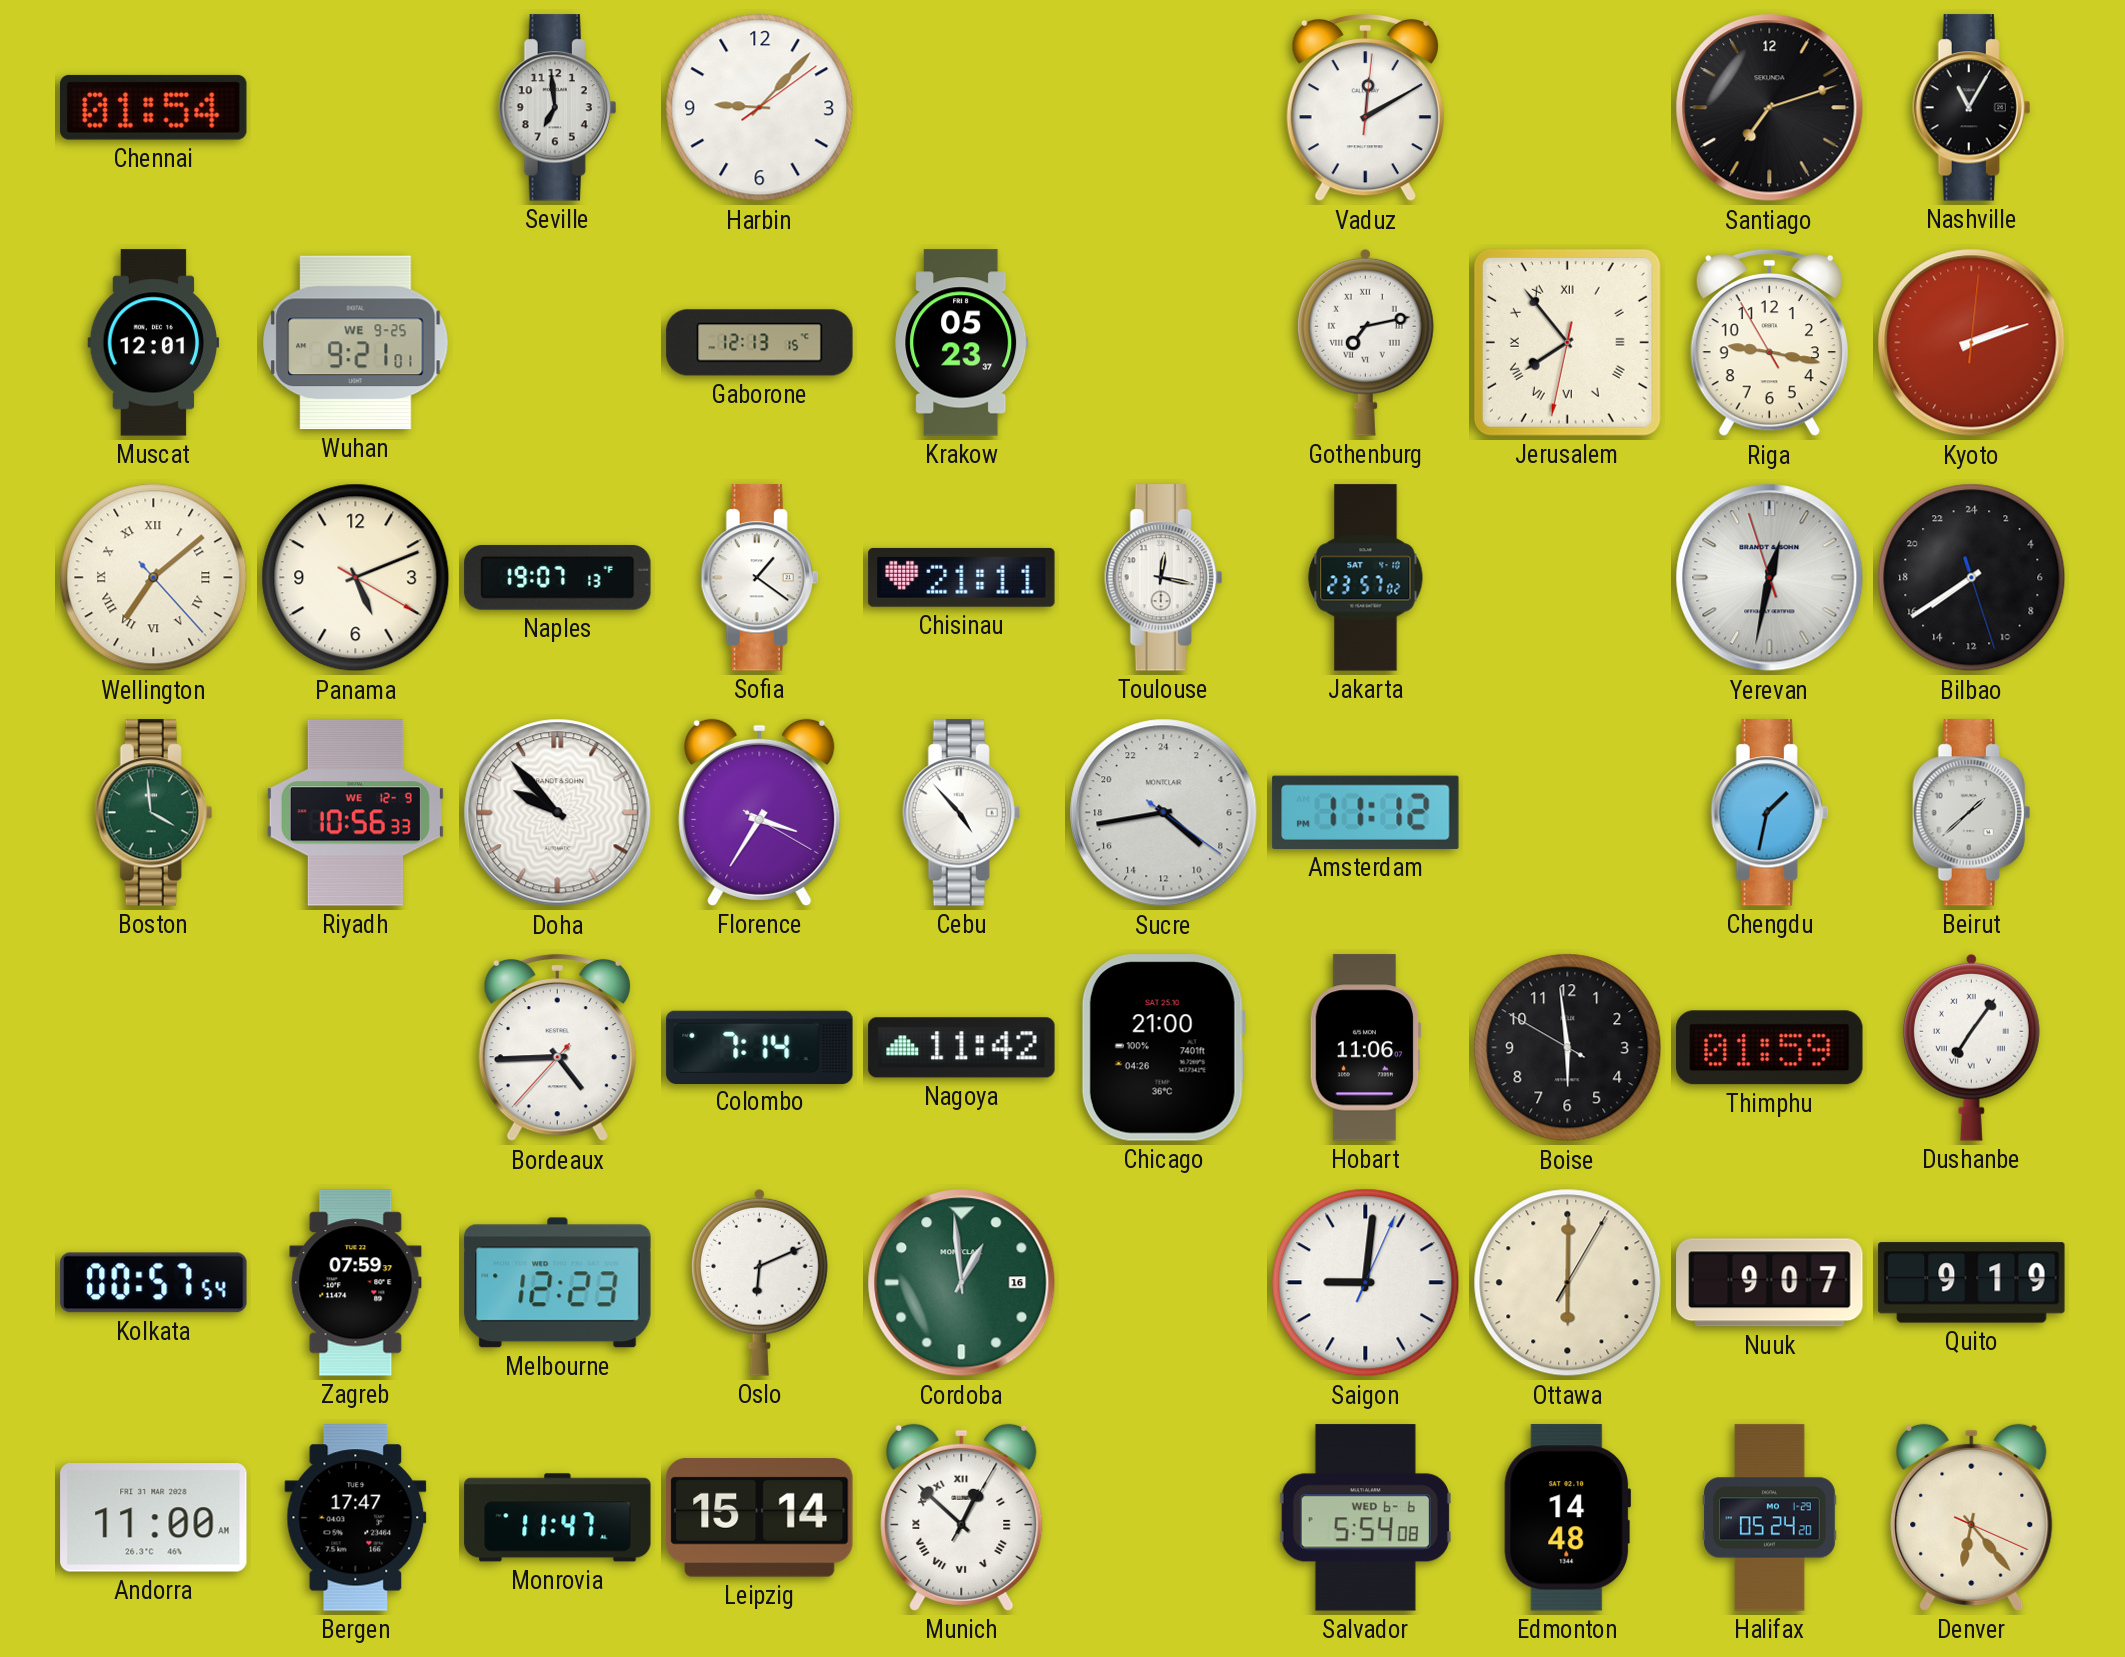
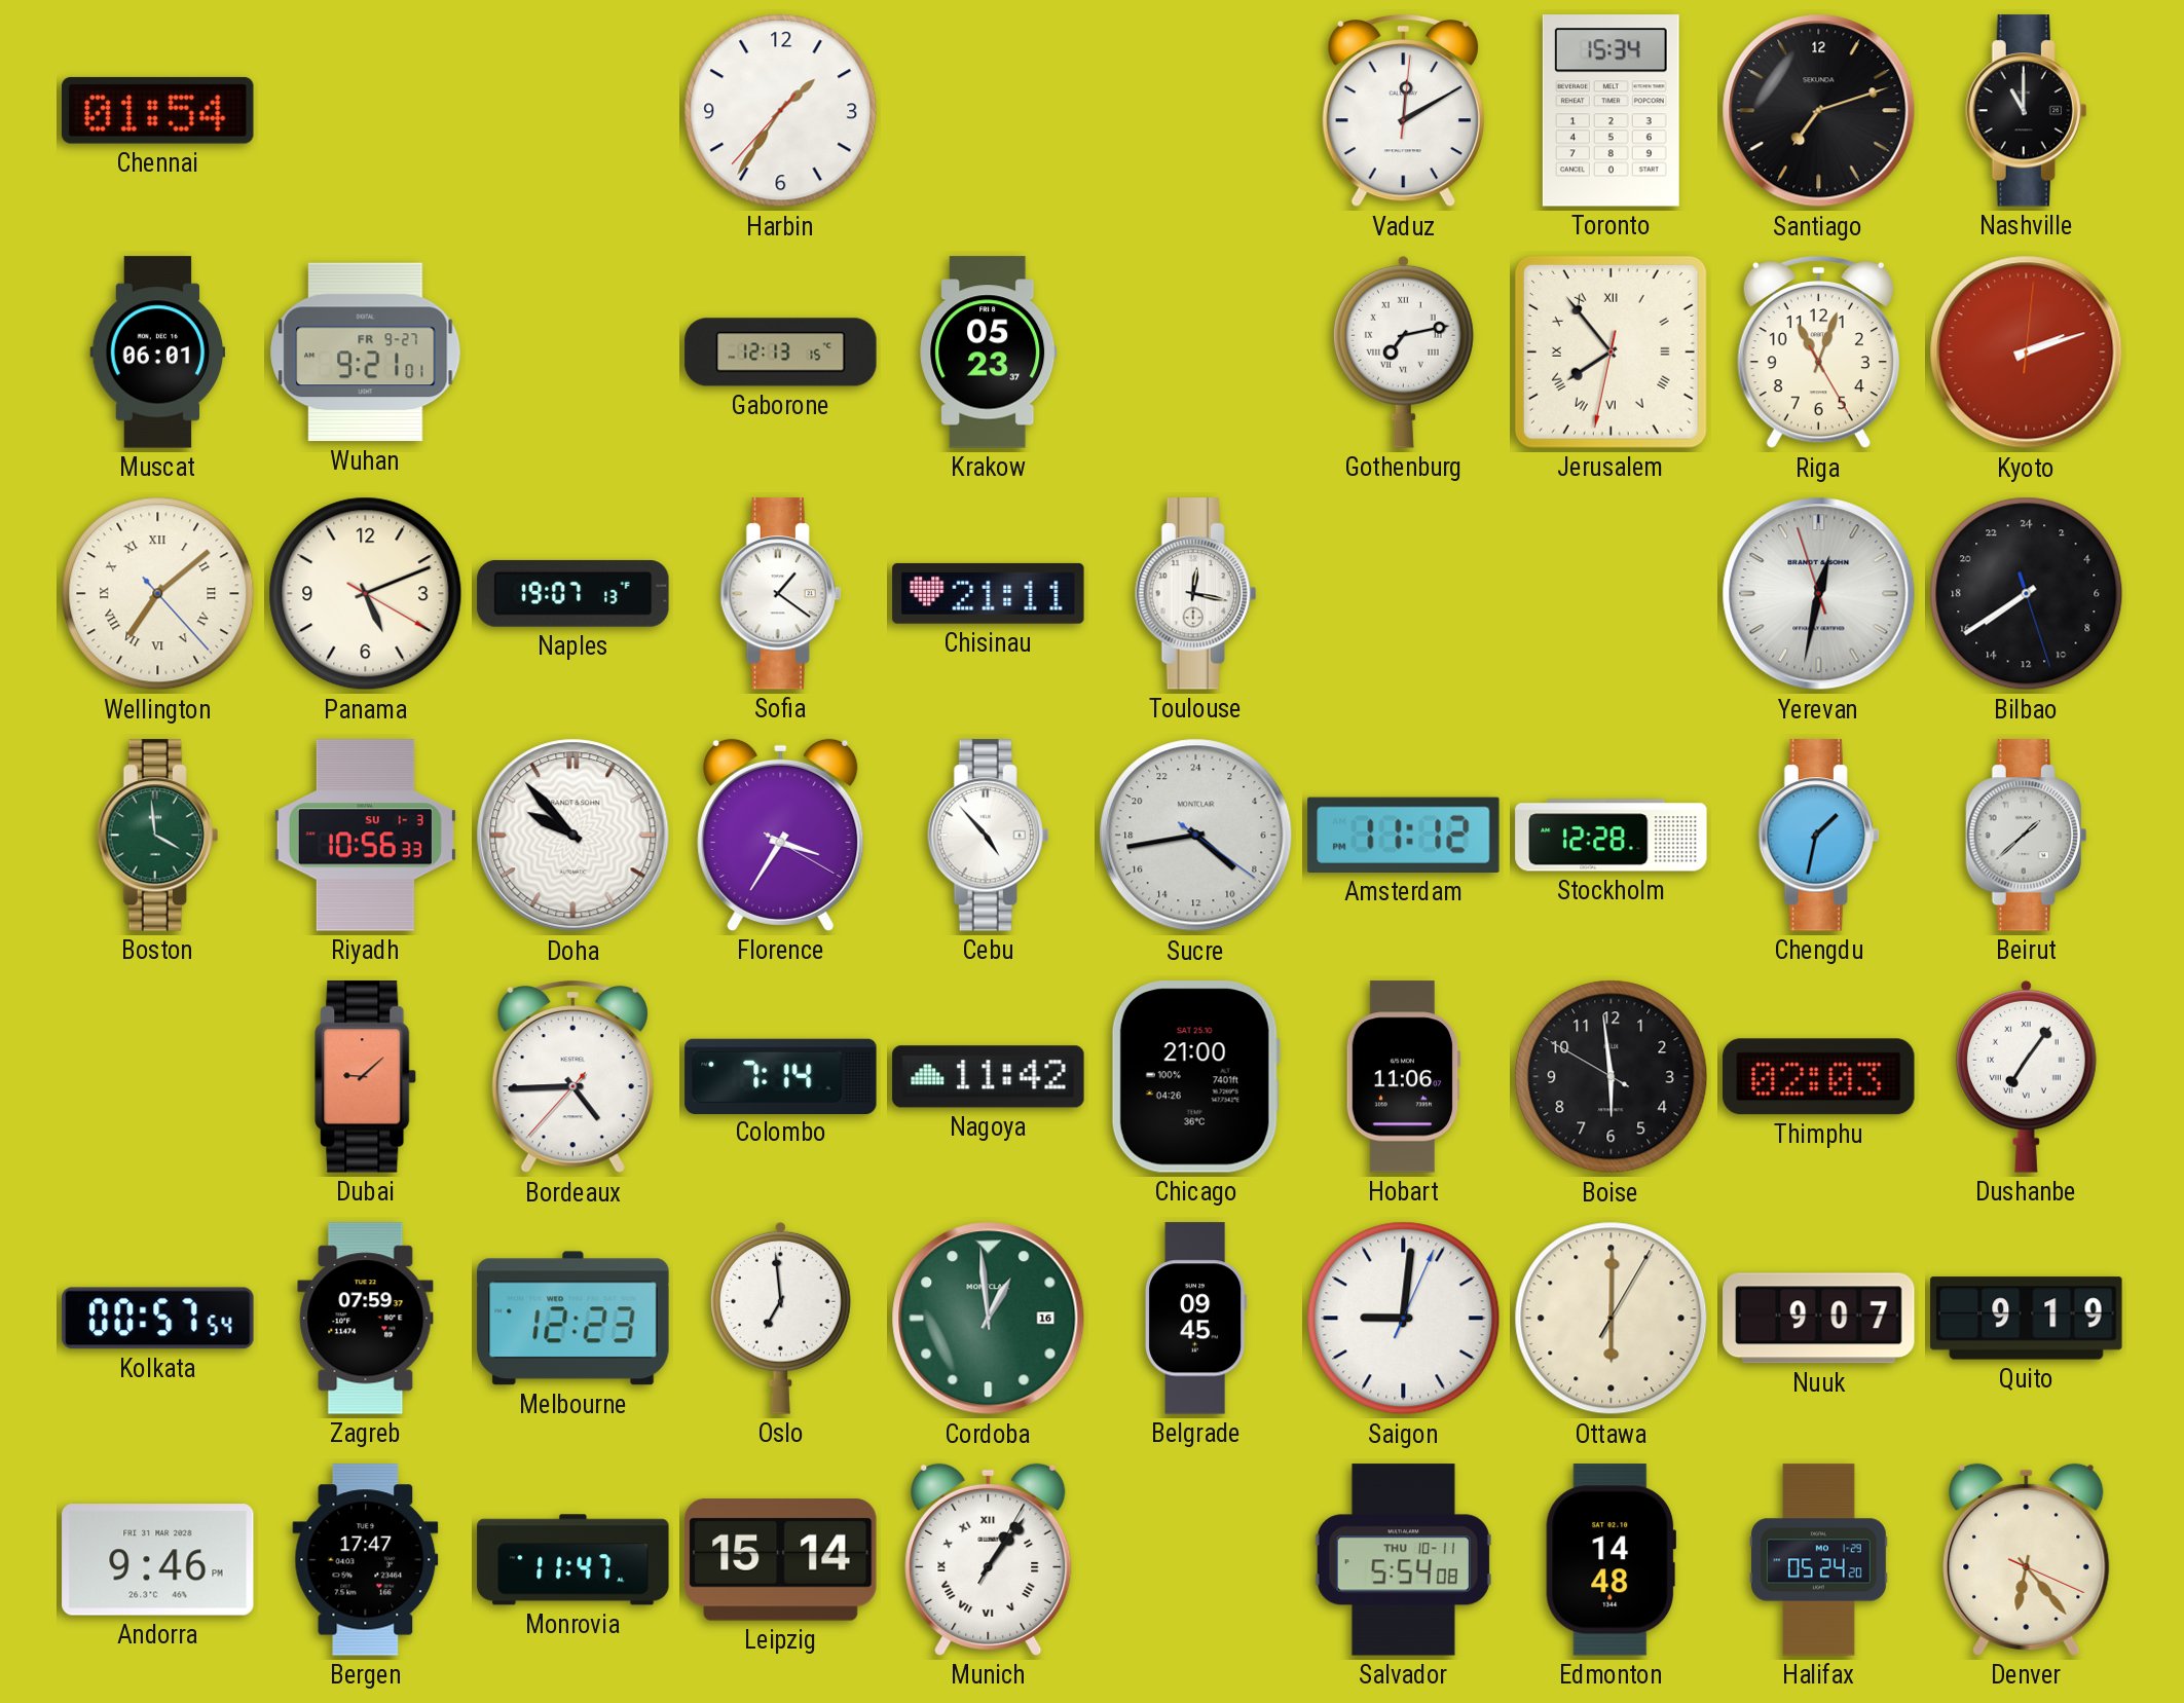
Seville: 6:59 -> none (558, 108)
Harbin: 9:07 -> 1:35 (781, 111)
Toronto: none -> 15:34 (1611, 111)
Nashville: 11:05 -> 11:00 (2027, 111)
Muscat: 12:01 -> 06:01 (158, 353)
Wuhan date: WE 9-25 -> FR 9-27 (366, 353)
Riga: 9:16 -> 11:03 (1818, 353)
Jakarta: 23:57 -> none (1366, 578)
Riyadh date: WE 12-9 -> SU 1-3 (365, 836)
Stockholm: none -> 12:28 (1612, 836)
Dubai: none -> 9:08 (366, 1077)
Thimphu: 01:59 -> 02:03 (1819, 1077)
Oslo: 6:11 -> 6:59 (780, 1318)
Belgrade: none -> 09:45 (1196, 1319)
Andorra: 11:00 -> 9:46 (158, 1560)
Munich: 12:52 -> 1:06 (989, 1559)
Salvador date: WED 6-6 -> THU 10-11 (1403, 1560)
